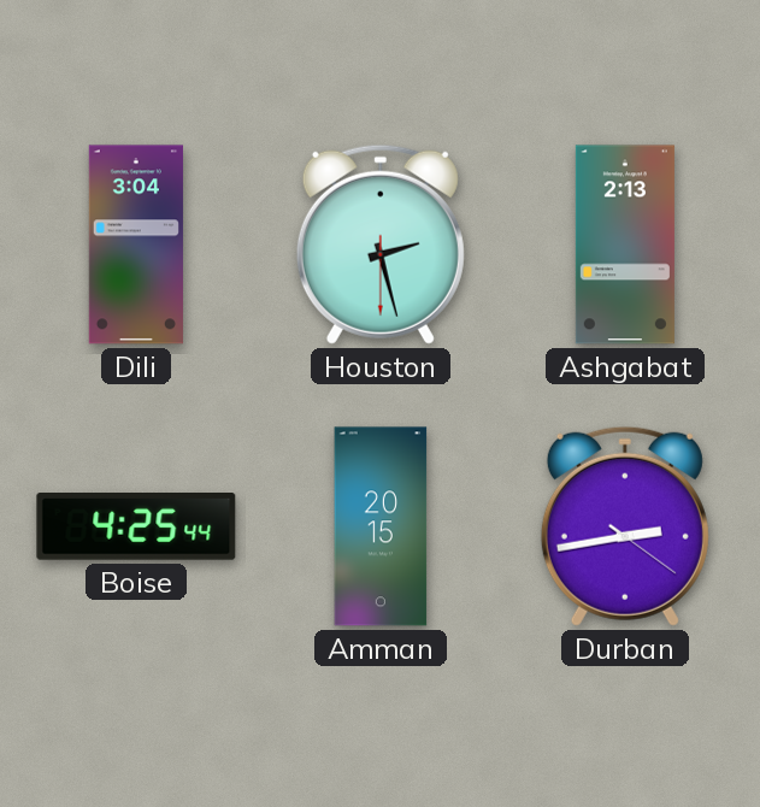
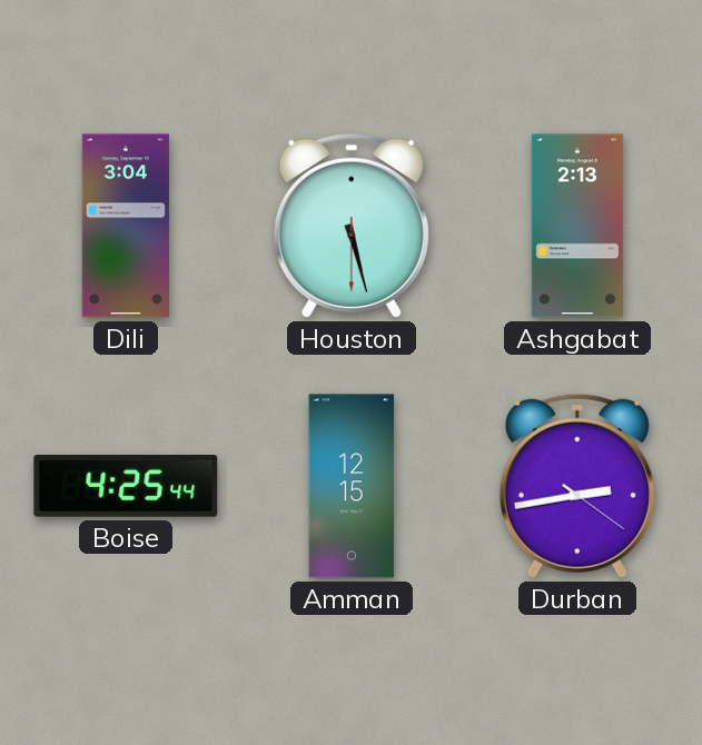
Houston: 2:27 -> 5:27 (352, 226)
Amman: 20:15 -> 12:15 (352, 486)
